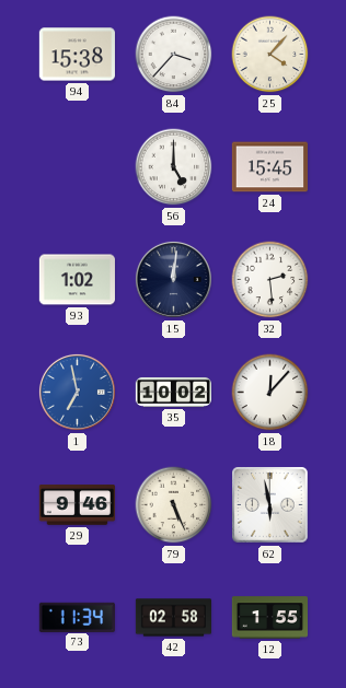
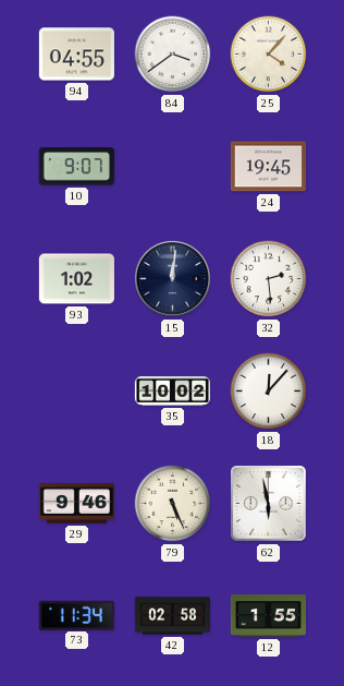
94: 15:38 -> 04:55 (76, 55)
84: 3:37 -> 3:39 (173, 55)
10: none -> 9:07 (76, 167)
56: 5:00 -> none (174, 167)
24: 15:45 -> 19:45 (268, 167)
1: 6:58 -> none (77, 392)
